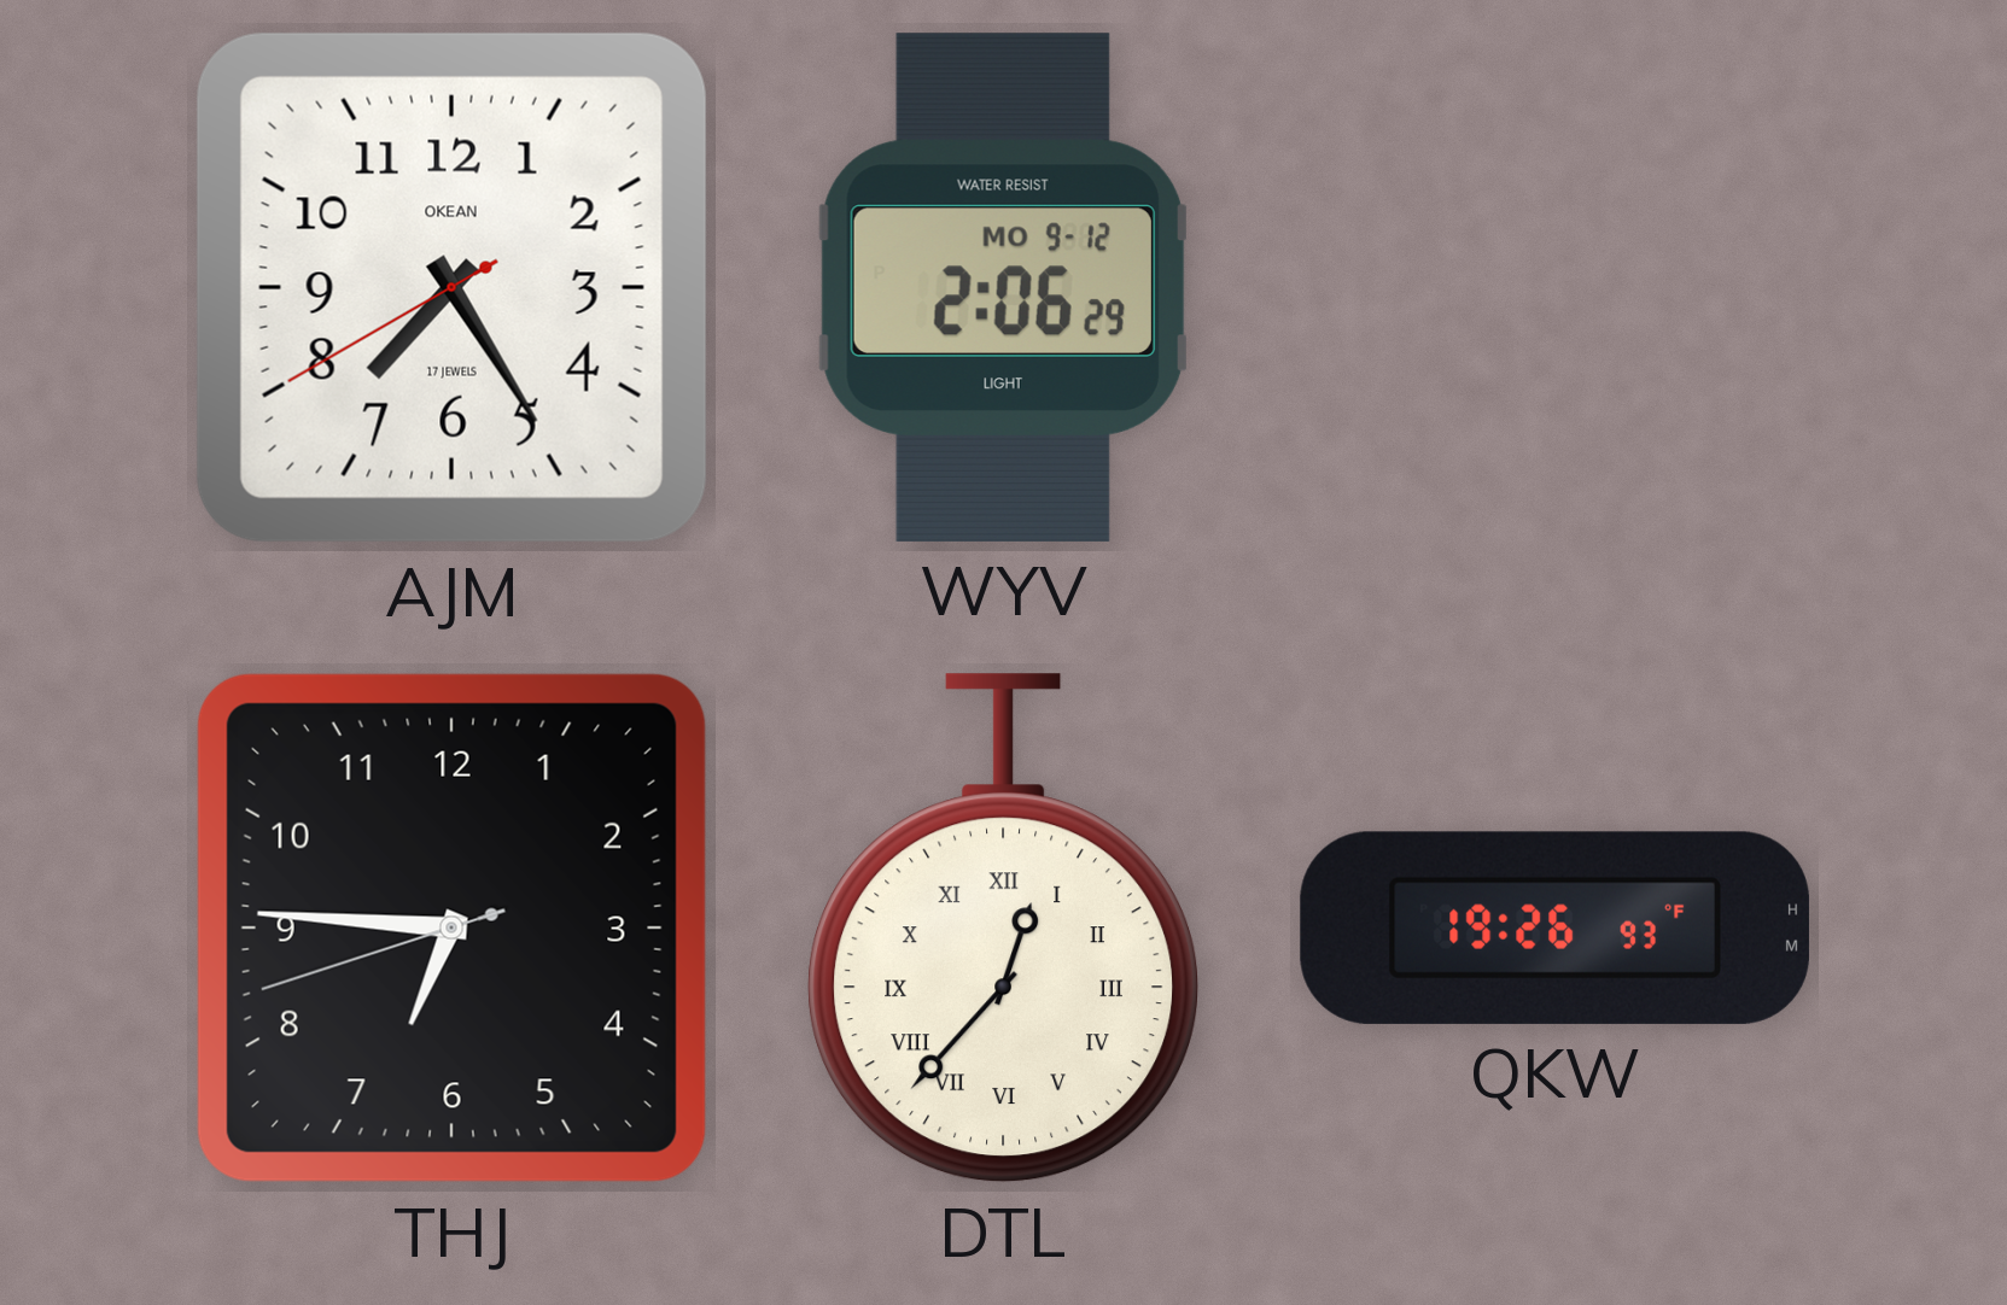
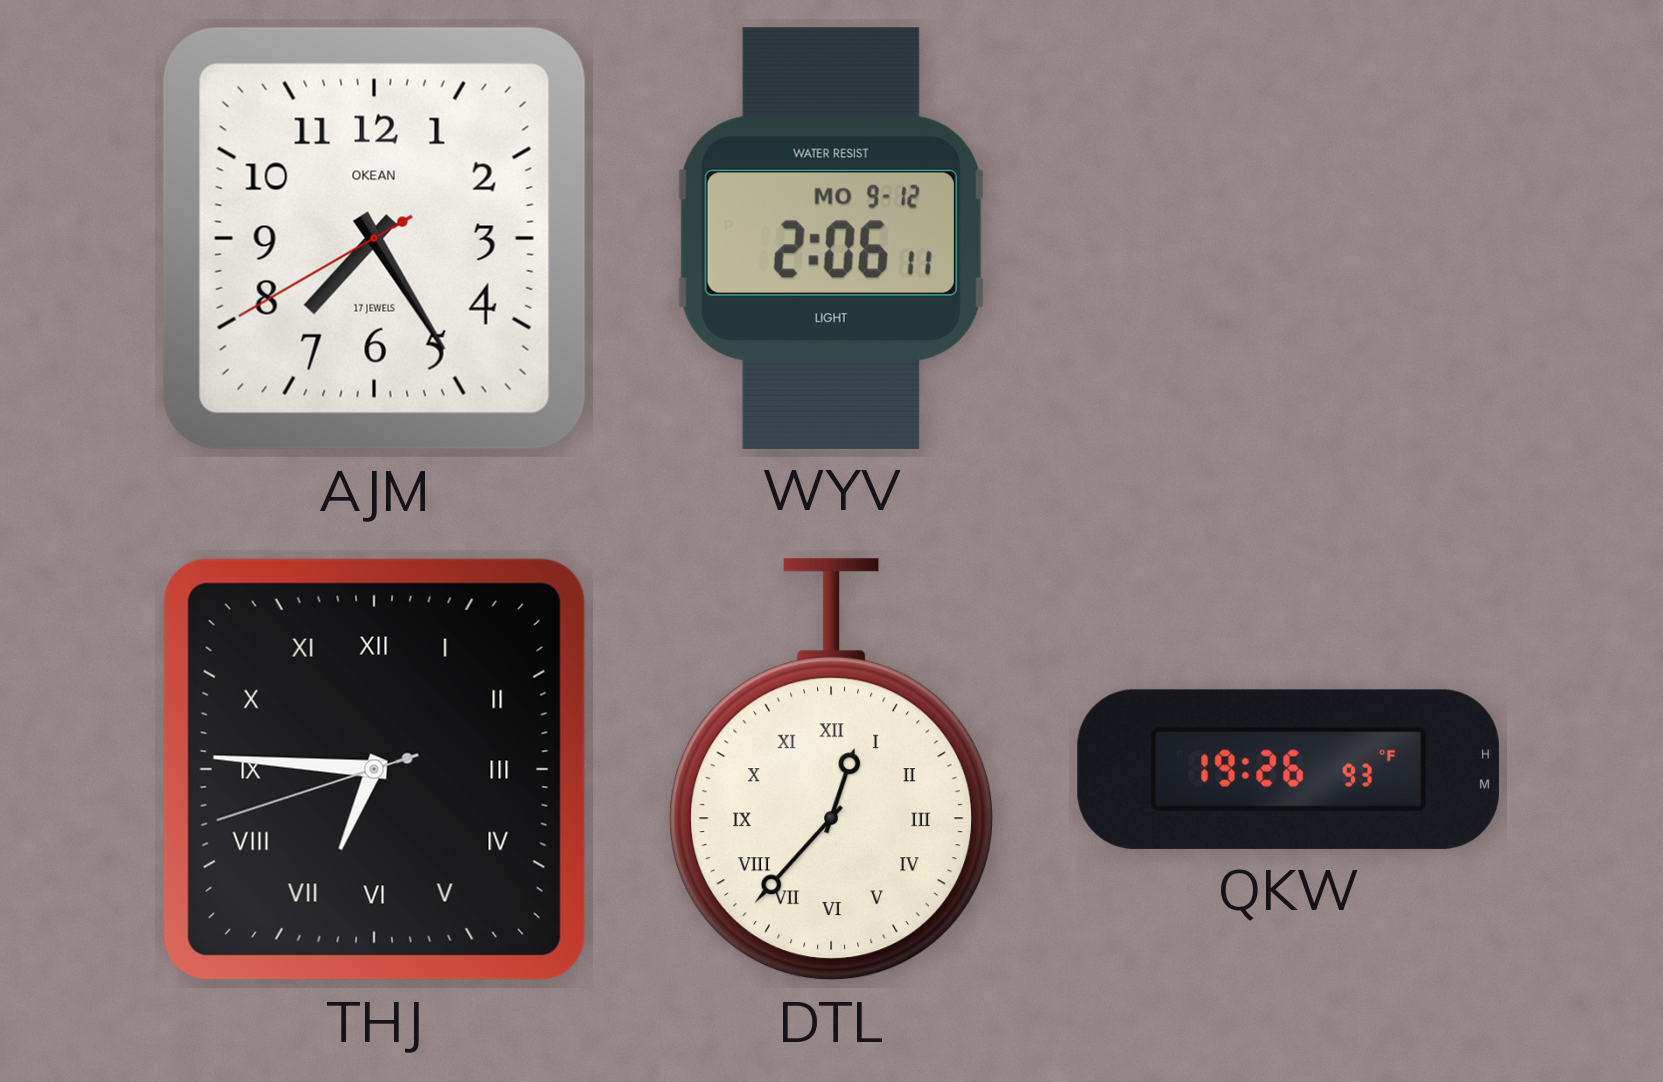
WYV: 2:06:29 -> 2:06:11 (831, 238)
THJ numerals: Arabic -> Roman (374, 769)
